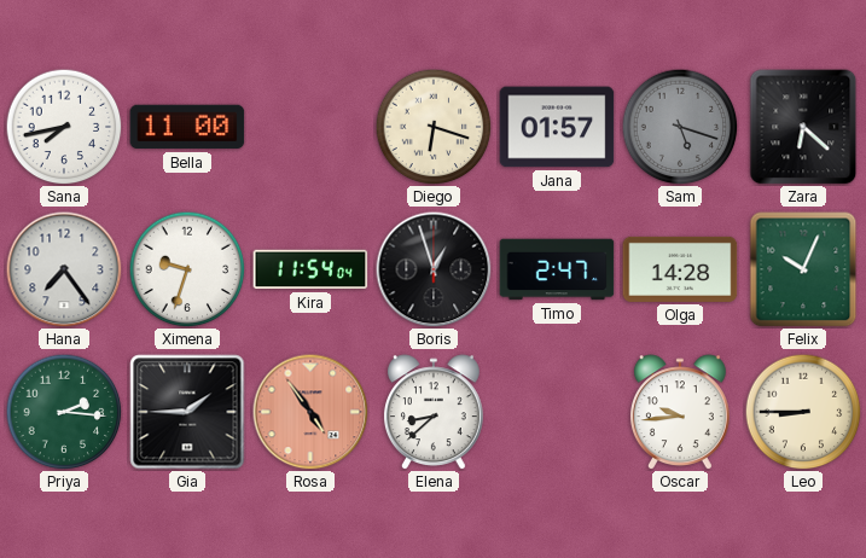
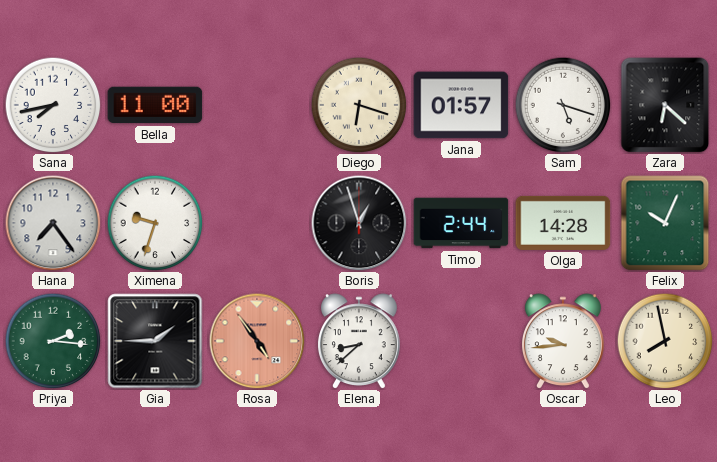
Sam dial: grey -> white (563, 105)
Kira: 11:54 -> none (310, 269)
Timo: 2:47 -> 2:44 (461, 223)
Leo: 8:45 -> 7:58 (665, 341)
